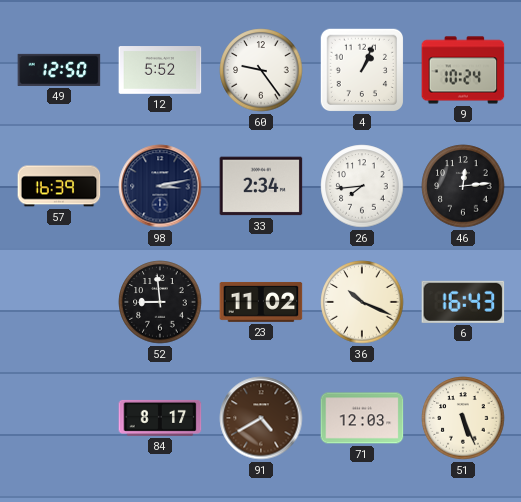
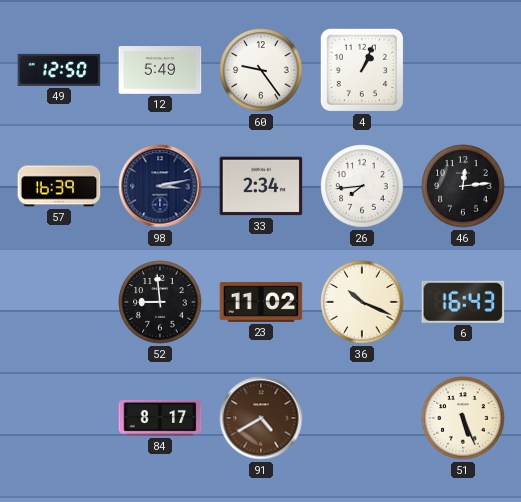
12: 5:52 -> 5:49 (160, 70)
9: 10:24 -> none (463, 70)
71: 12:03 -> none (362, 418)
